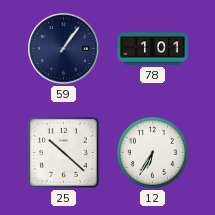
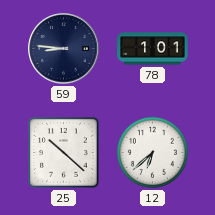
59: 1:06 -> 8:46 (64, 49)
12: 6:35 -> 6:38 (152, 152)
